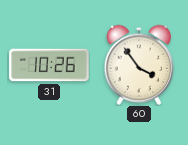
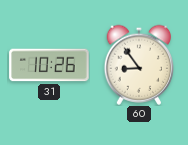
60: 3:54 -> 8:54 (139, 65)
